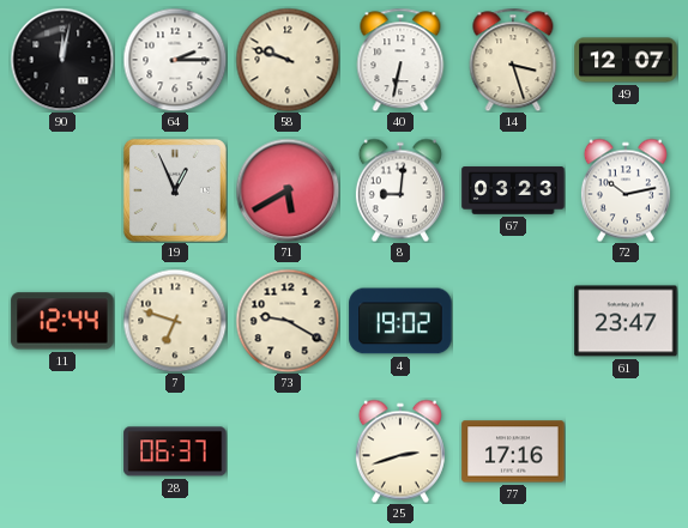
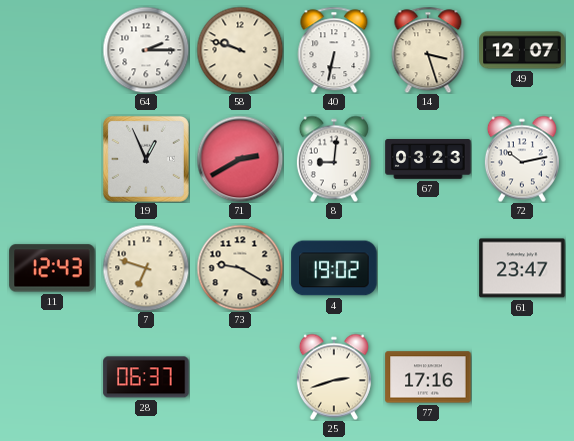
90: 12:02 -> none (62, 60)
71: 5:40 -> 2:40 (240, 159)
11: 12:44 -> 12:43 (52, 268)
